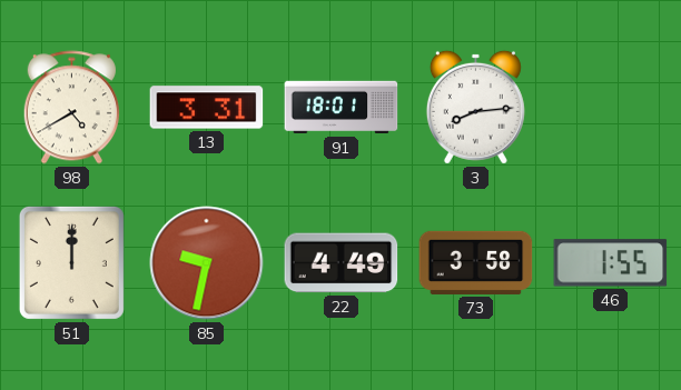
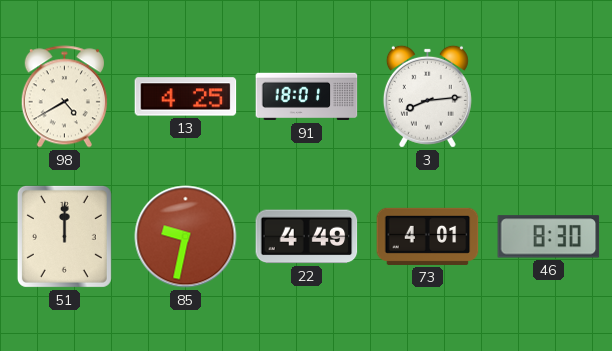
13: 3:31 -> 4:25 (186, 97)
73: 3:58 -> 4:01 (428, 236)
46: 1:55 -> 8:30 (549, 237)
